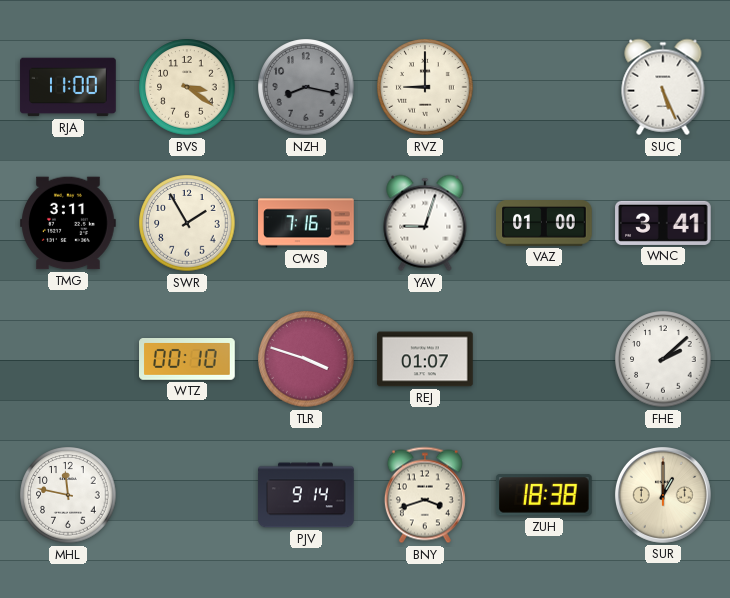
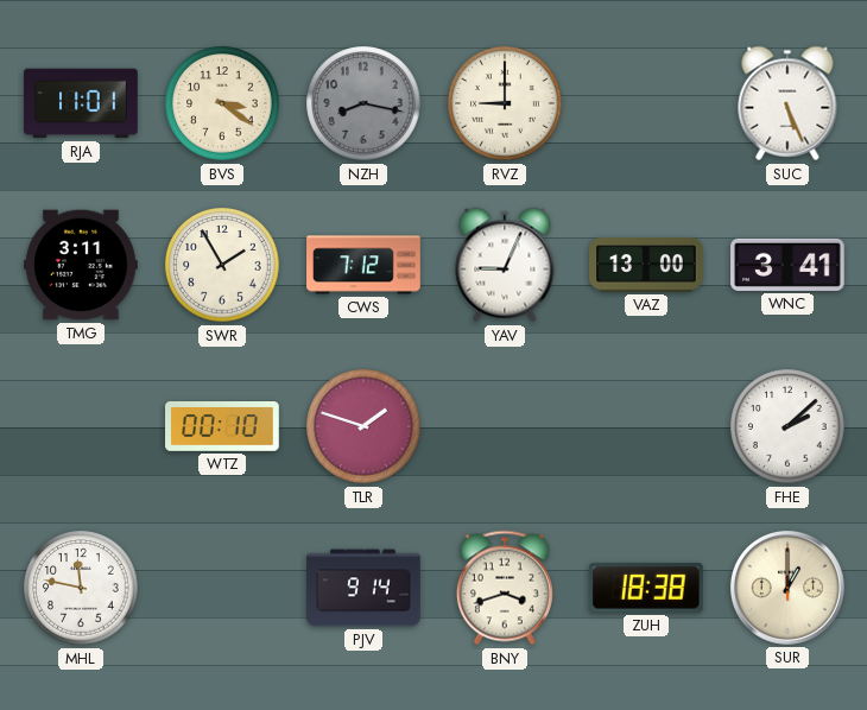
RJA: 11:00 -> 11:01 (81, 103)
CWS: 7:16 -> 7:12 (363, 265)
YAV: 9:03 -> 9:04 (505, 265)
VAZ: 01:00 -> 13:00 (646, 265)
TLR: 3:48 -> 1:48 (363, 426)
REJ: 01:07 -> none (425, 359)
